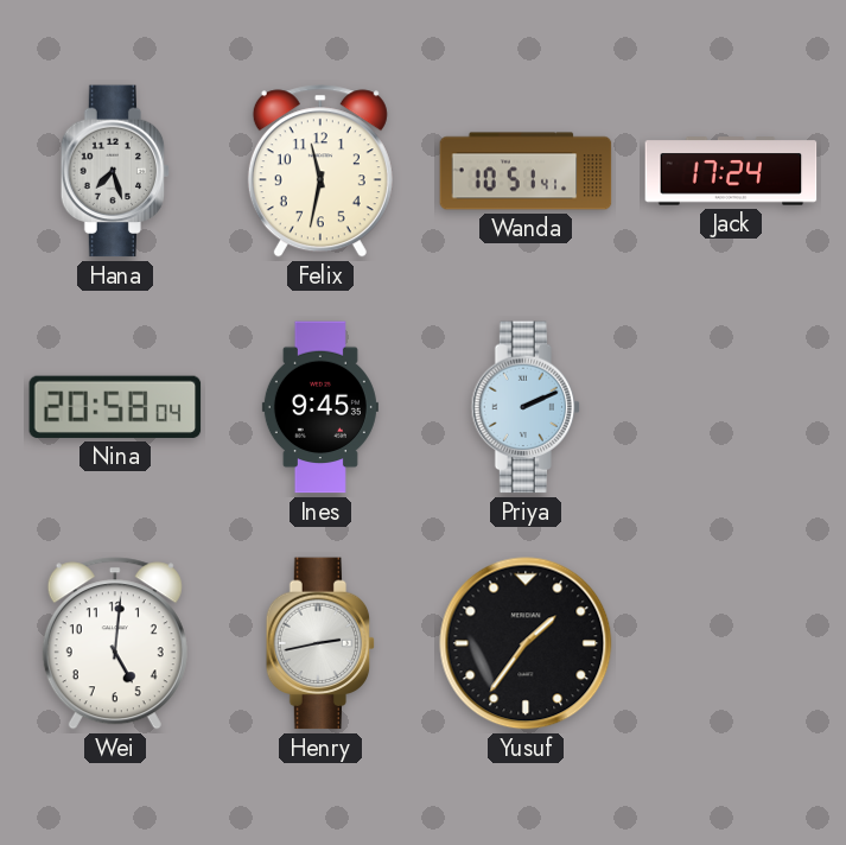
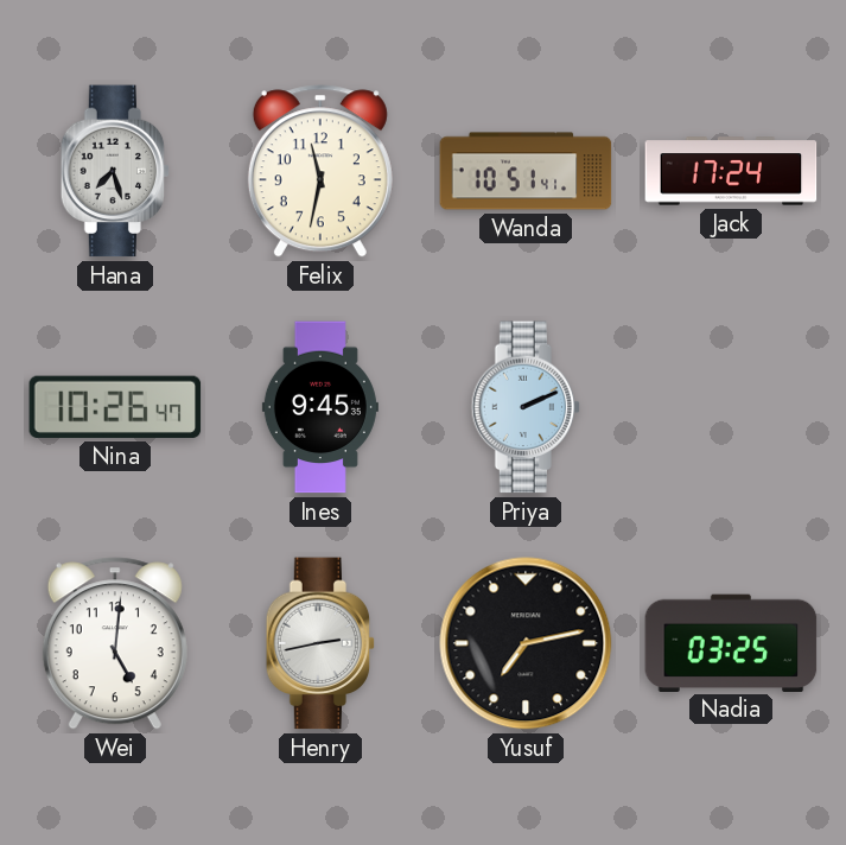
Nina: 20:58 -> 10:26 (115, 407)
Yusuf: 1:36 -> 7:13 (526, 643)
Nadia: none -> 03:25 (731, 642)
